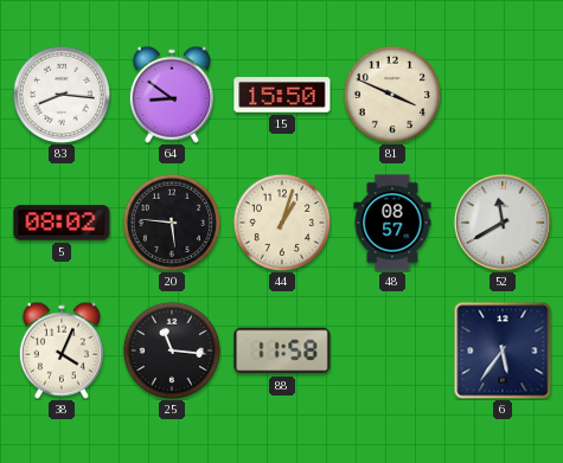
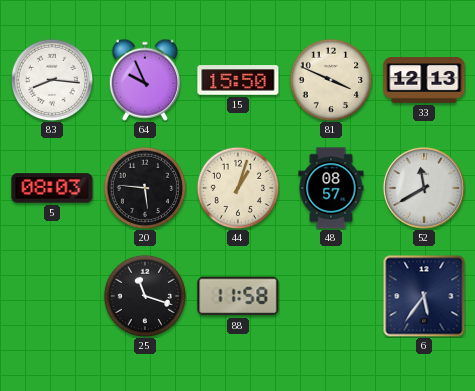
64: 8:51 -> 9:56 (145, 80)
33: none -> 12:13 (424, 81)
5: 08:02 -> 08:03 (52, 188)
38: 4:04 -> none (62, 351)
25: 11:16 -> 11:18 (144, 295)
